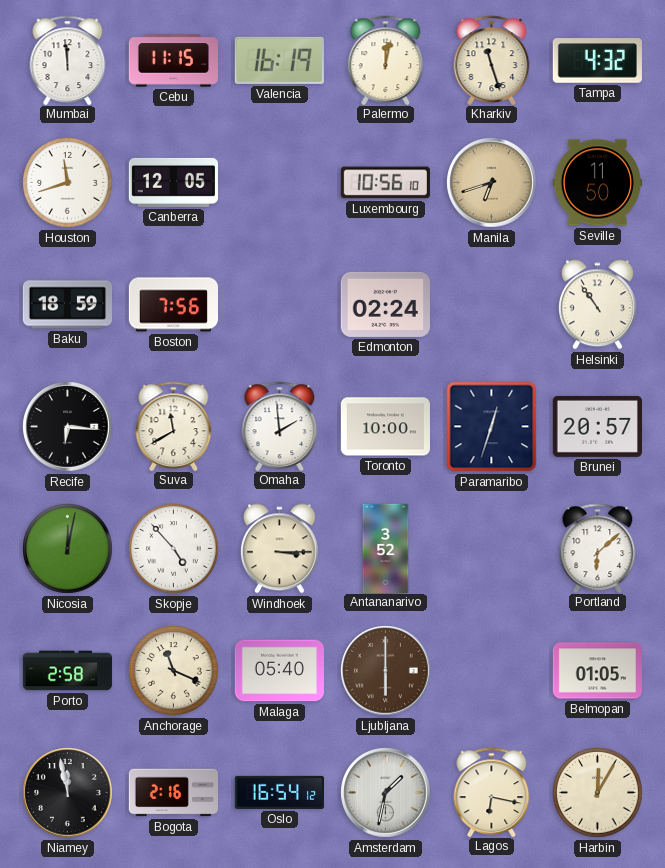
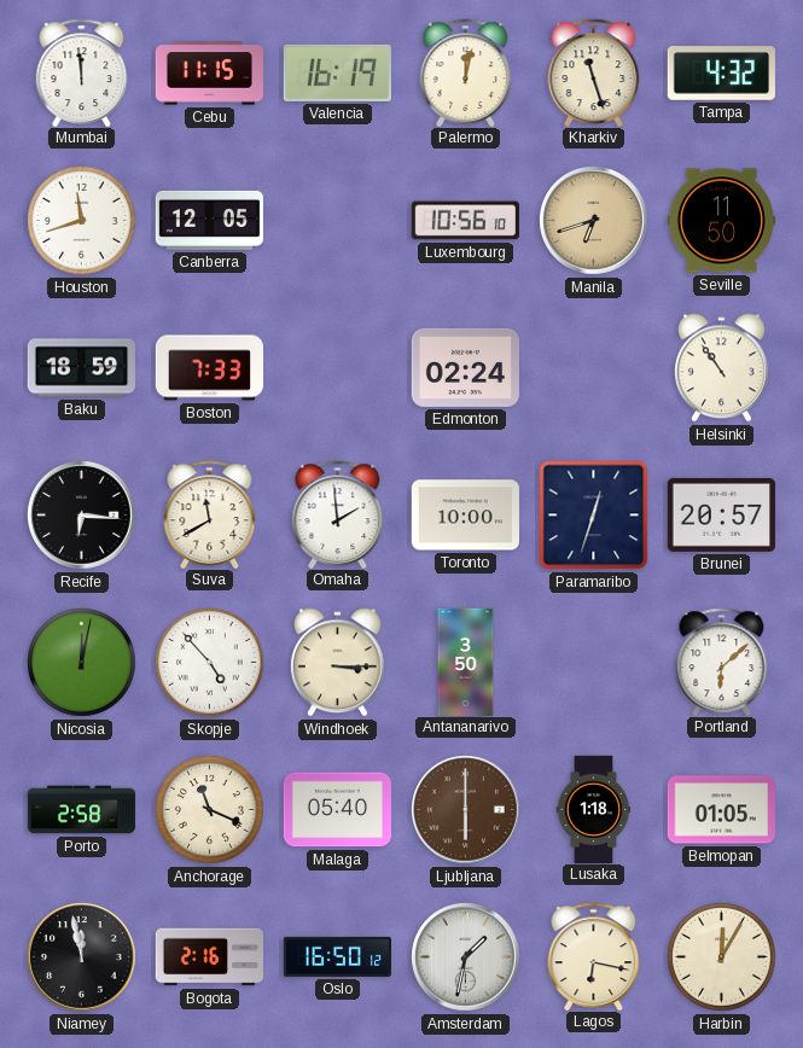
Boston: 7:56 -> 7:33 (209, 368)
Antananarivo: 3:52 -> 3:50 (466, 662)
Lusaka: none -> 1:18 (594, 809)
Oslo: 16:54 -> 16:50 (337, 956)
